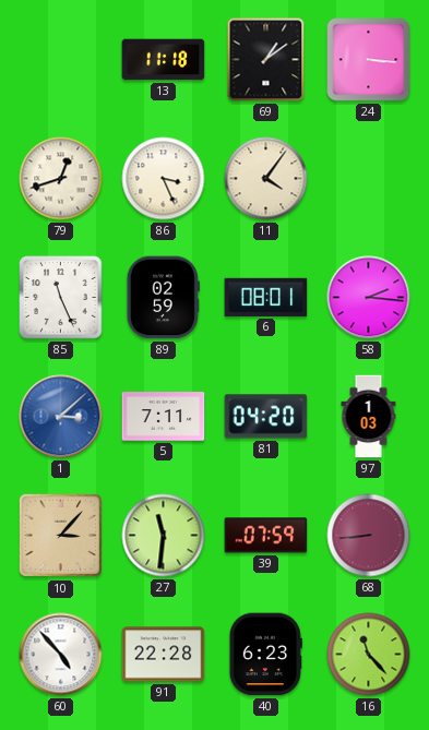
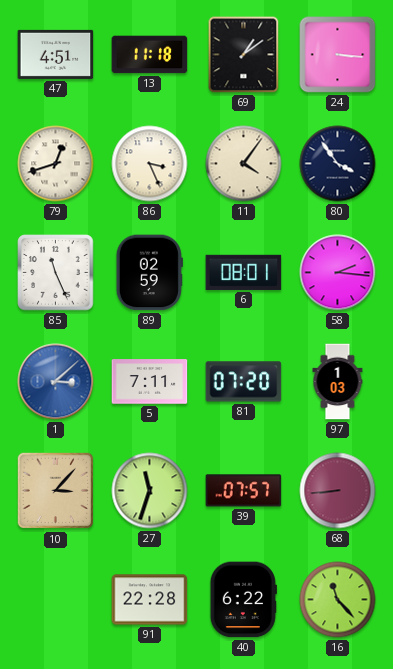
47: none -> 4:51 (56, 54)
80: none -> 3:54 (338, 164)
81: 04:20 -> 07:20 (244, 382)
27: 11:31 -> 11:33 (150, 491)
39: 07:59 -> 07:57 (244, 491)
60: 4:53 -> none (61, 655)
40: 6:23 -> 6:22 (243, 600)
